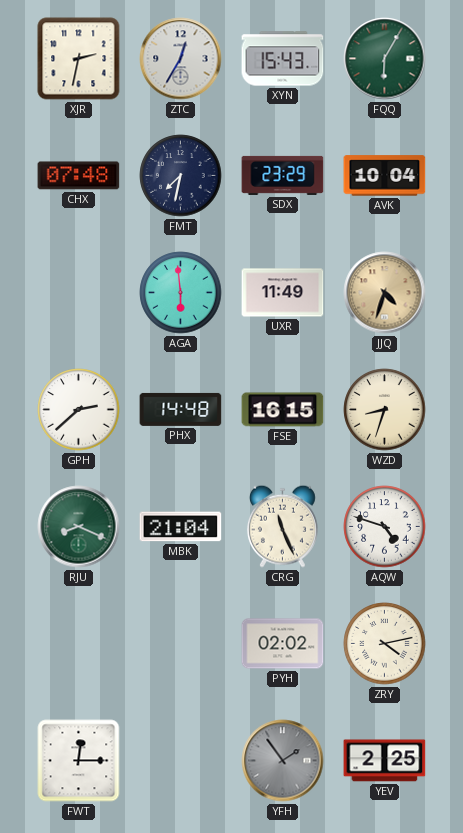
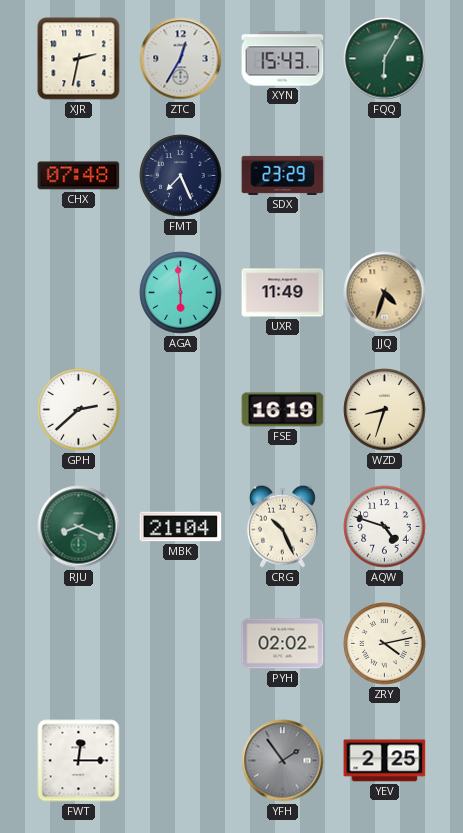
FMT: 7:32 -> 7:26 (181, 176)
AVK: 10:04 -> none (385, 176)
PHX: 14:48 -> none (181, 409)
FSE: 16:15 -> 16:19 (283, 410)
CRG: 11:26 -> 10:26 (282, 526)
